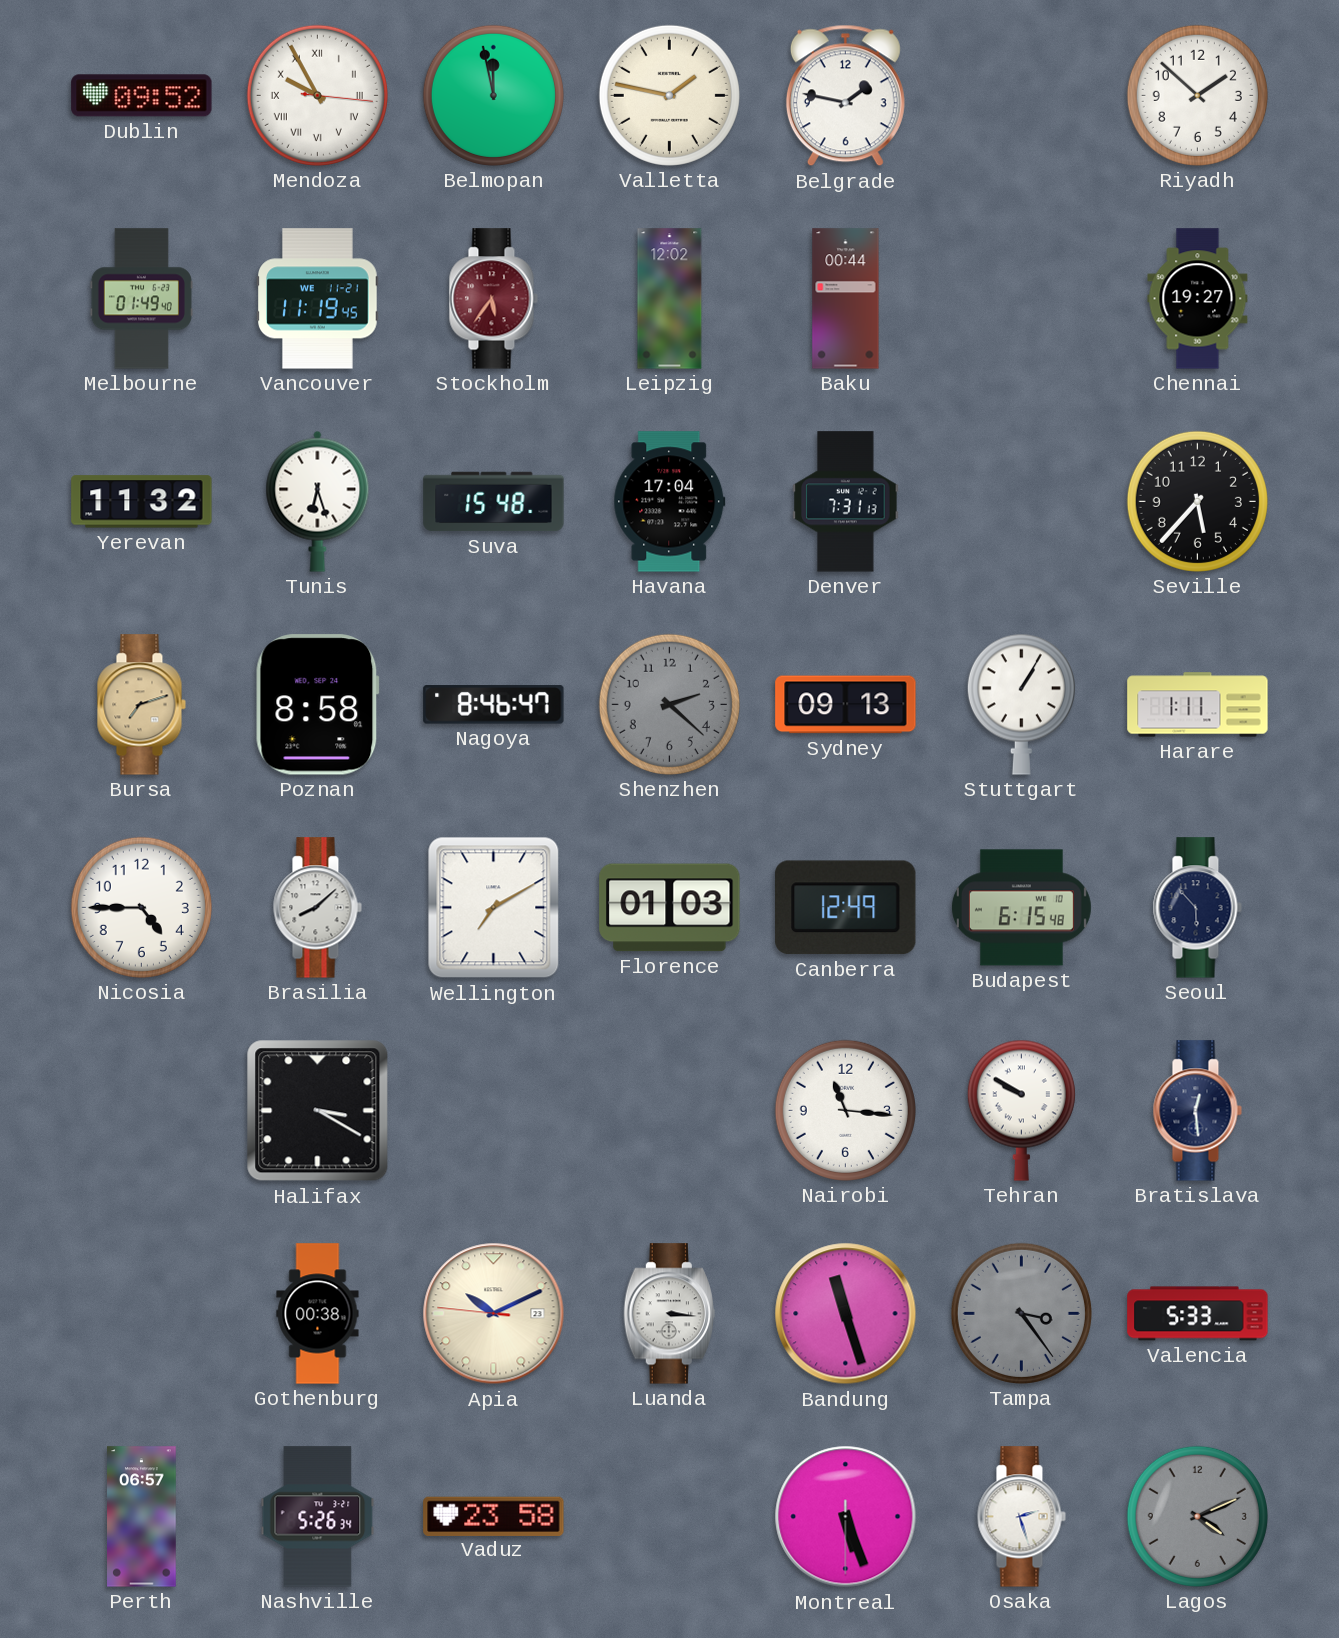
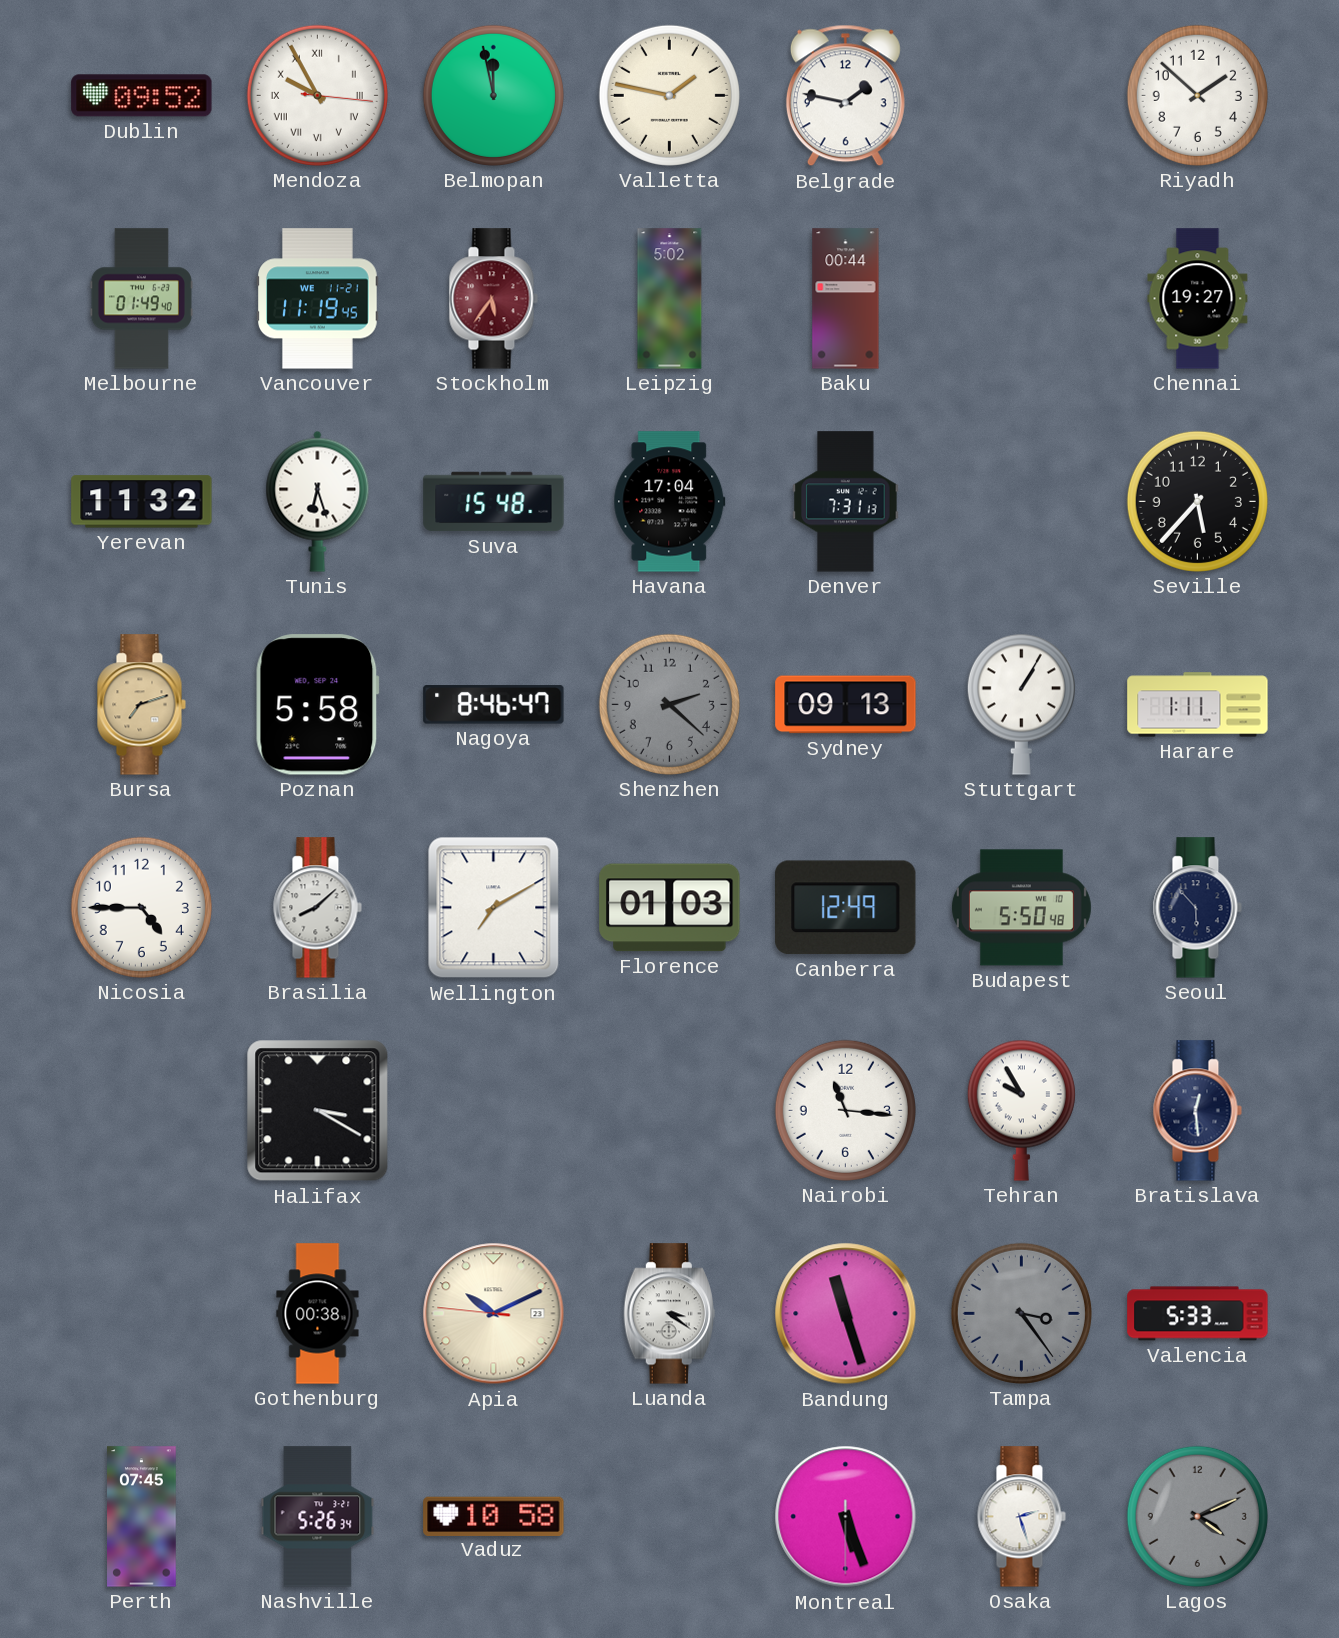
Leipzig: 12:02 -> 5:02 (670, 299)
Poznan: 8:58 -> 5:58 (317, 705)
Budapest: 6:15 -> 5:50 (1021, 908)
Tehran: 9:50 -> 9:55 (1021, 1110)
Luanda: 3:16 -> 3:21 (669, 1314)
Perth: 06:57 -> 07:45 (142, 1517)
Vaduz: 23:58 -> 10:58 (494, 1516)
